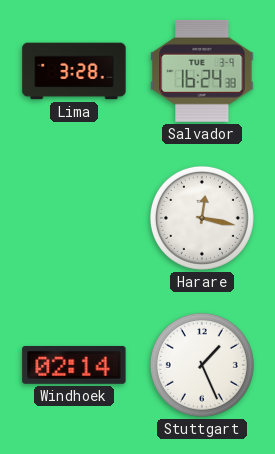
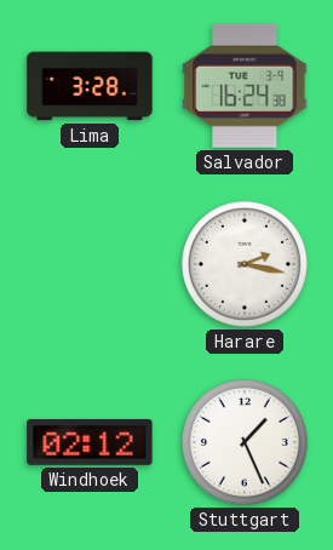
Harare: 12:17 -> 2:17 (245, 264)
Windhoek: 02:14 -> 02:12 (90, 442)
